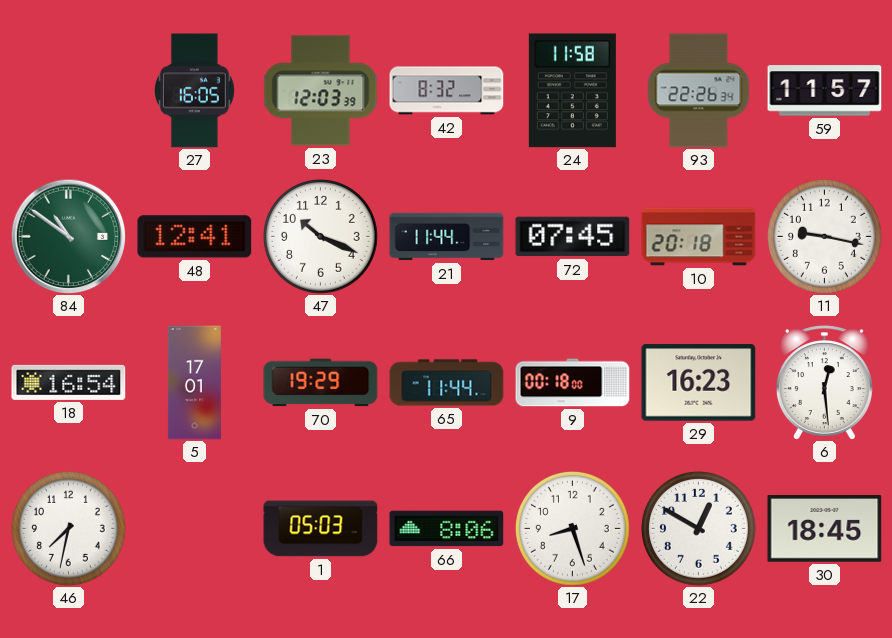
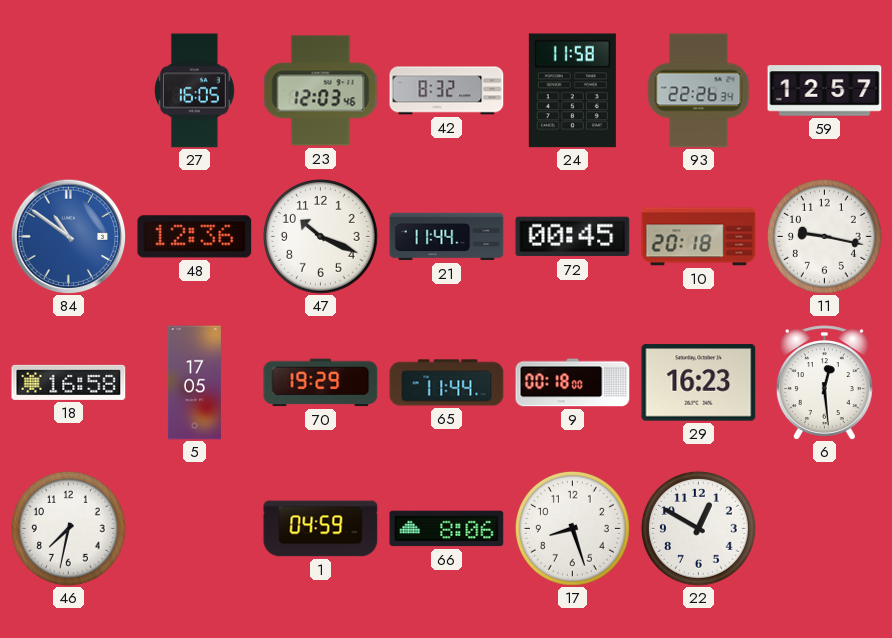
23: 12:03:39 -> 12:03:46 (321, 91)
59: 11:57 -> 12:57 (825, 91)
84 dial: green -> blue (68, 236)
48: 12:41 -> 12:36 (195, 237)
72: 07:45 -> 00:45 (573, 237)
18: 16:54 -> 16:58 (69, 382)
5: 17:01 -> 17:05 (194, 383)
1: 05:03 -> 04:59 (321, 529)
30: 18:45 -> none (825, 529)
